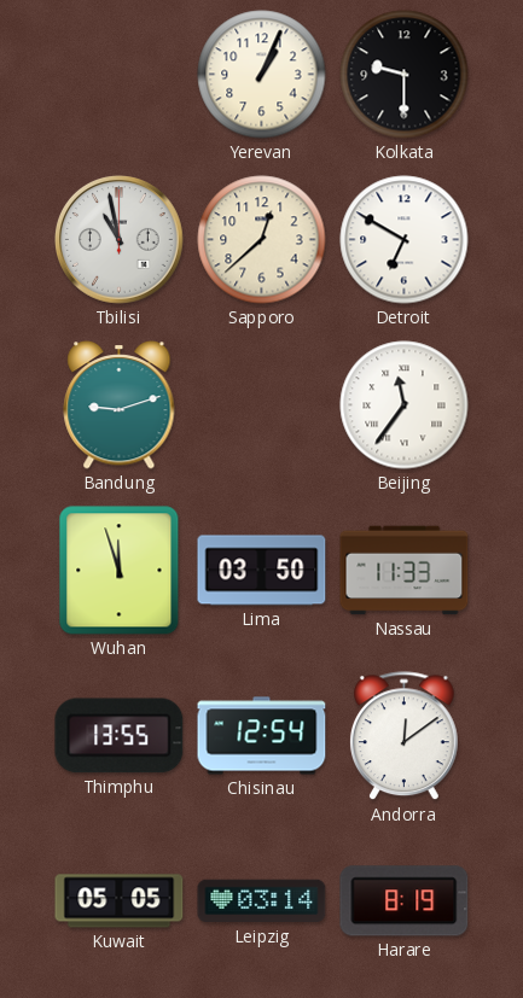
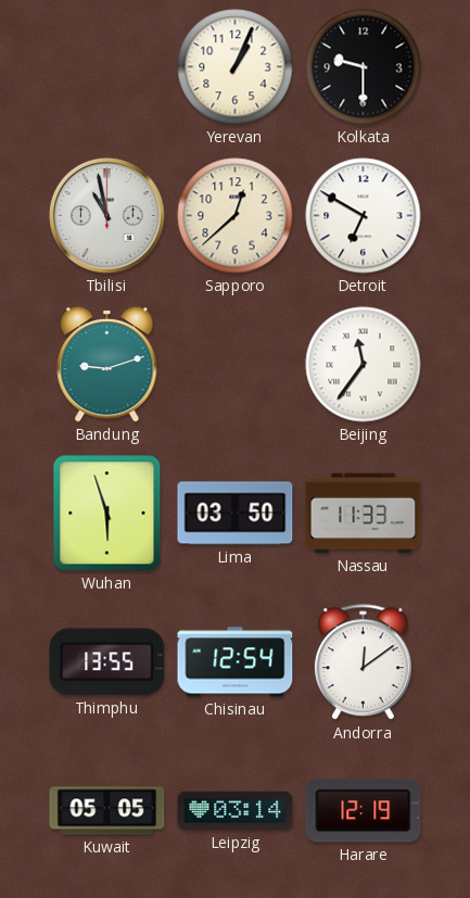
Wuhan: 11:57 -> 5:57 (107, 514)
Harare: 8:19 -> 12:19 (364, 811)
